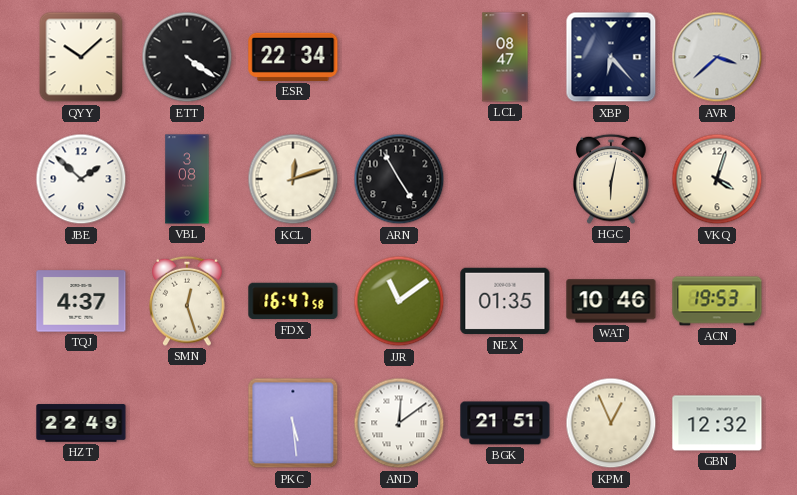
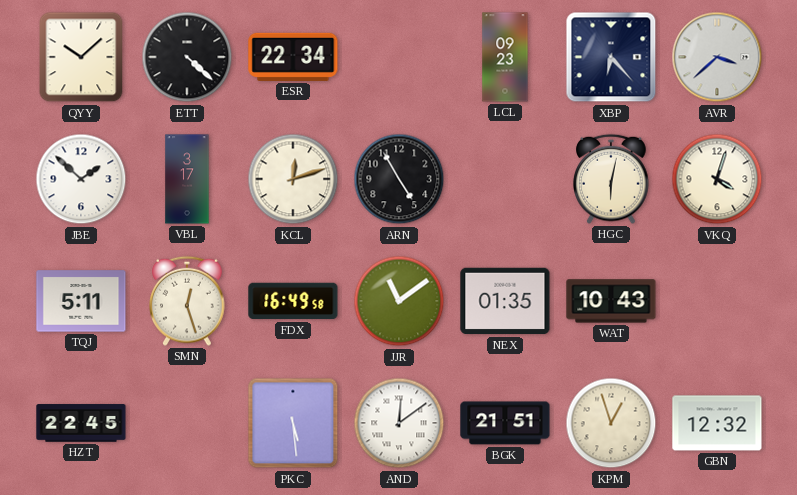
ETT: 4:21 -> 4:22 (187, 57)
LCL: 08:47 -> 09:23 (505, 57)
VBL: 3:08 -> 3:17 (187, 179)
TQJ: 4:37 -> 5:11 (81, 301)
FDX: 16:47 -> 16:49 (293, 301)
WAT: 10:46 -> 10:43 (611, 301)
ACN: 19:53 -> none (717, 301)
HZT: 22:49 -> 22:45 (81, 423)
KPM: 12:56 -> 12:57 (611, 423)
